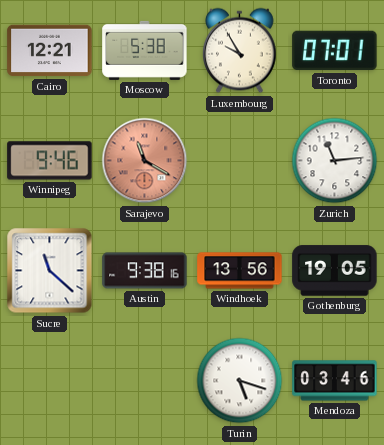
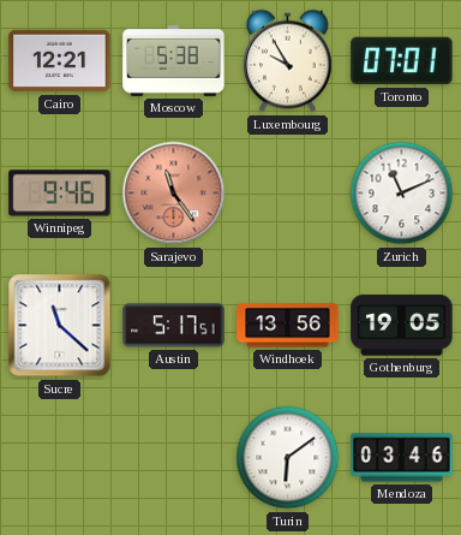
Sarajevo: 11:20 -> 11:24 (174, 194)
Zurich: 11:14 -> 11:11 (402, 194)
Austin: 9:38 -> 5:17 (174, 326)
Turin: 5:18 -> 6:09 (288, 458)
